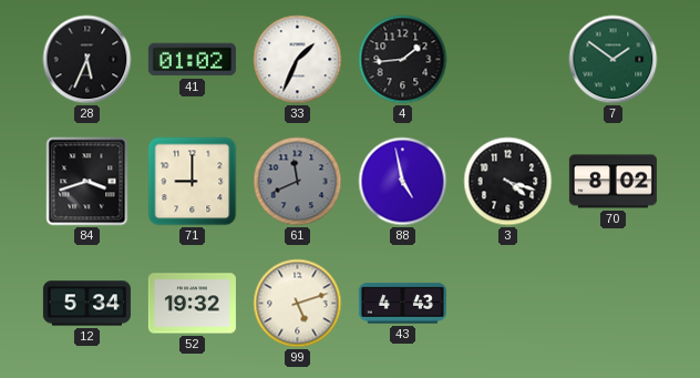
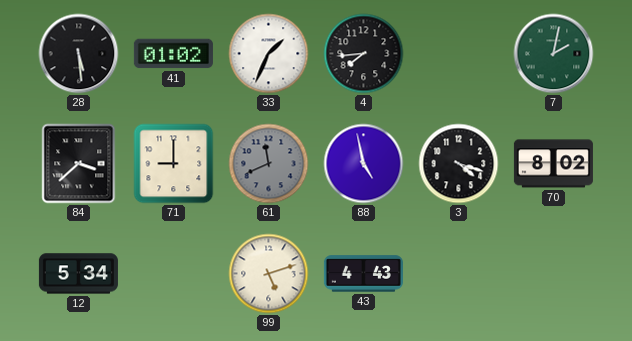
28: 5:34 -> 5:29 (79, 54)
4: 1:44 -> 7:44 (364, 54)
7: 1:51 -> 2:02 (554, 54)
84: 3:42 -> 3:38 (79, 164)
52: 19:32 -> none (192, 304)
